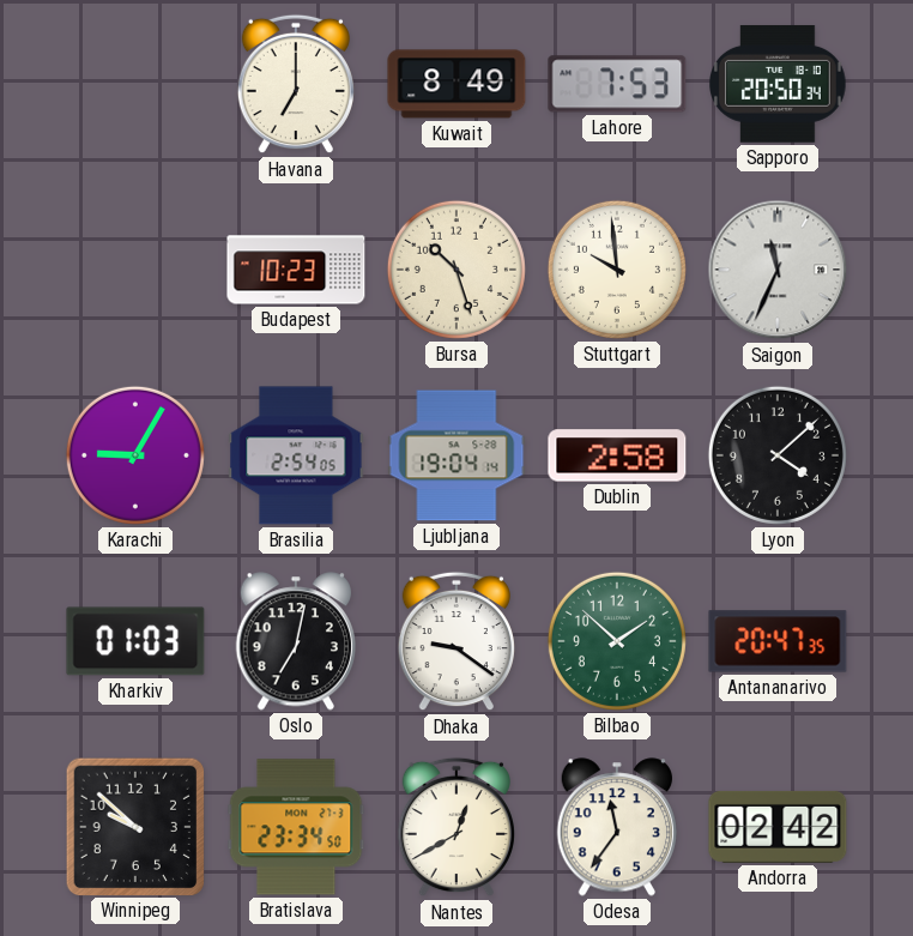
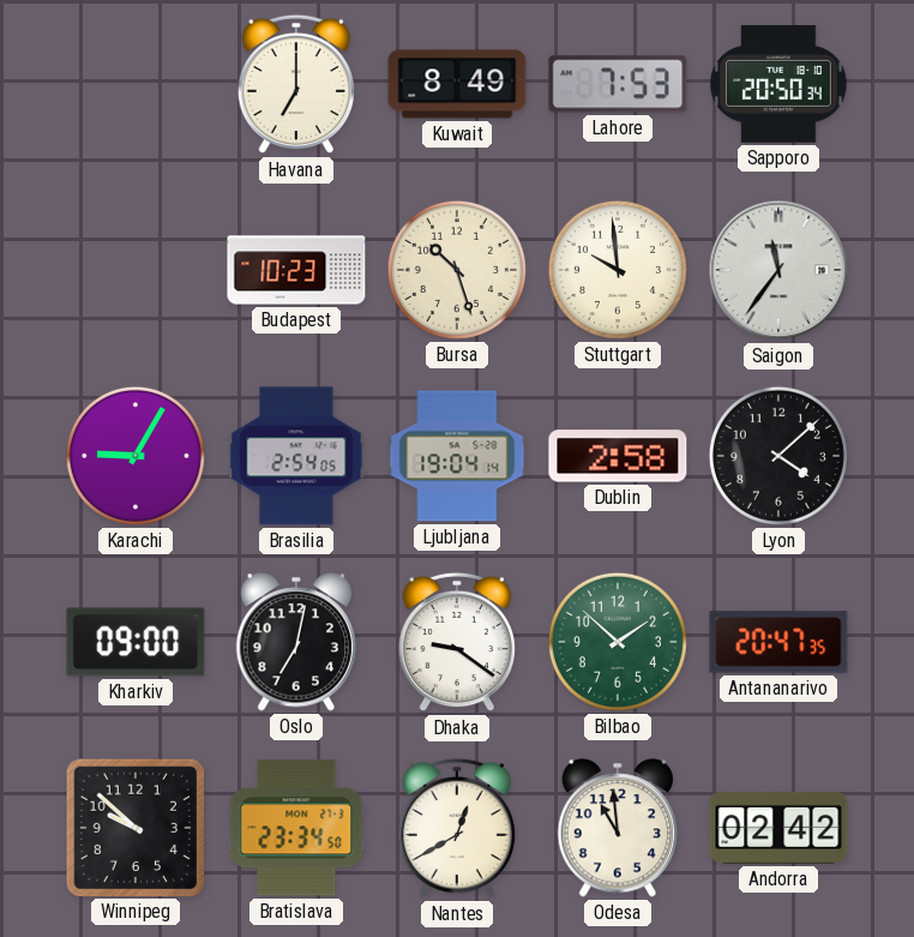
Saigon: 11:34 -> 11:36 (778, 270)
Kharkiv: 01:03 -> 09:00 (136, 642)
Odesa: 11:36 -> 10:59 (617, 828)
